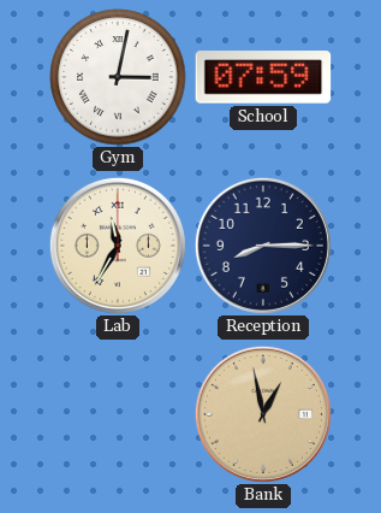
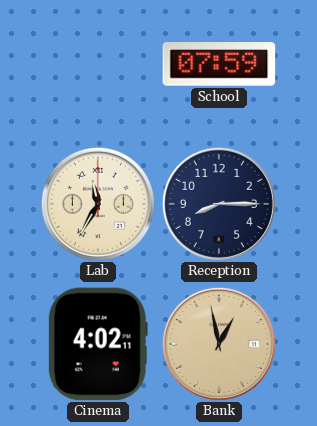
Gym: 3:02 -> none (118, 77)
Cinema: none -> 4:02 (98, 344)
